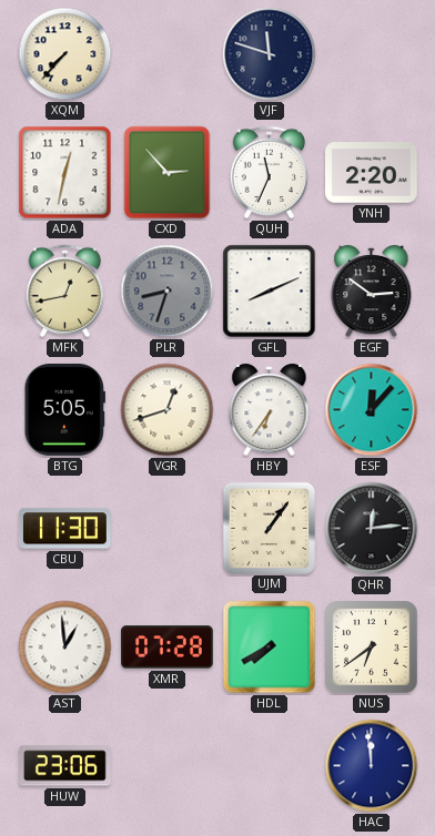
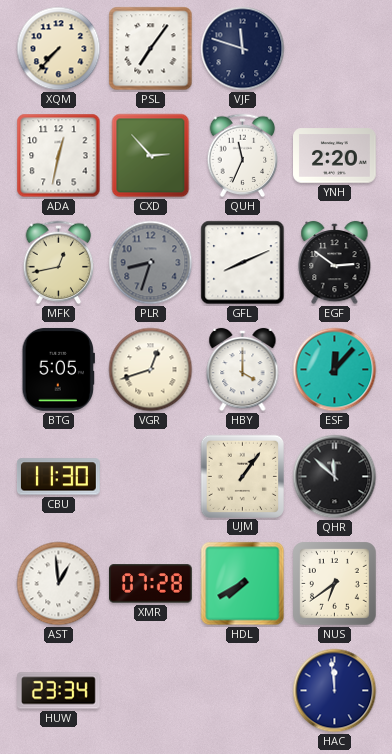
PSL: none -> 7:06 (151, 49)
HBY: 6:36 -> 4:00 (243, 370)
QHR: 12:14 -> 11:52 (335, 477)
HUW: 23:06 -> 23:34 (59, 691)
